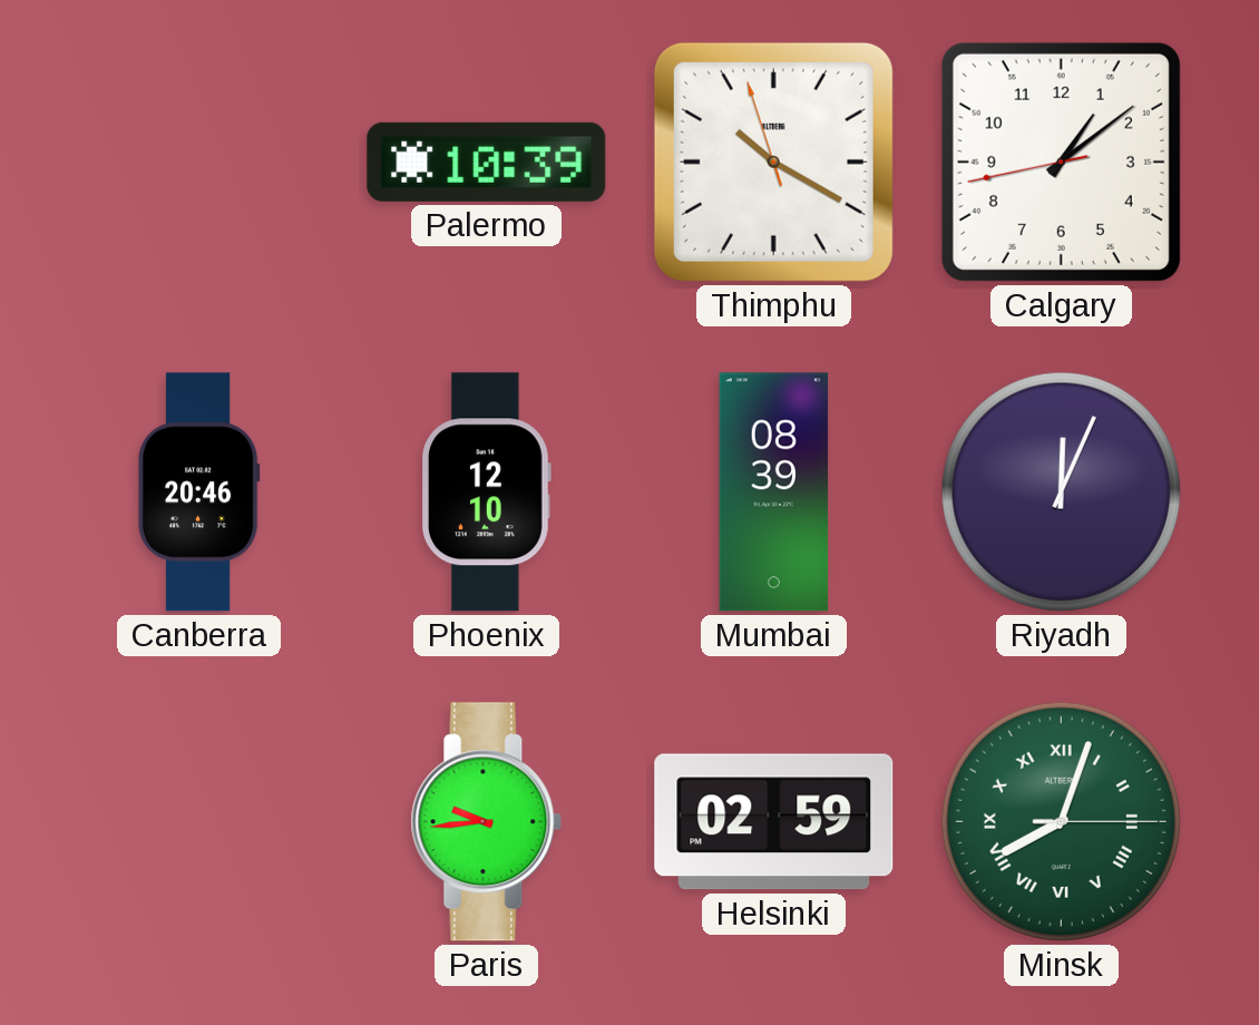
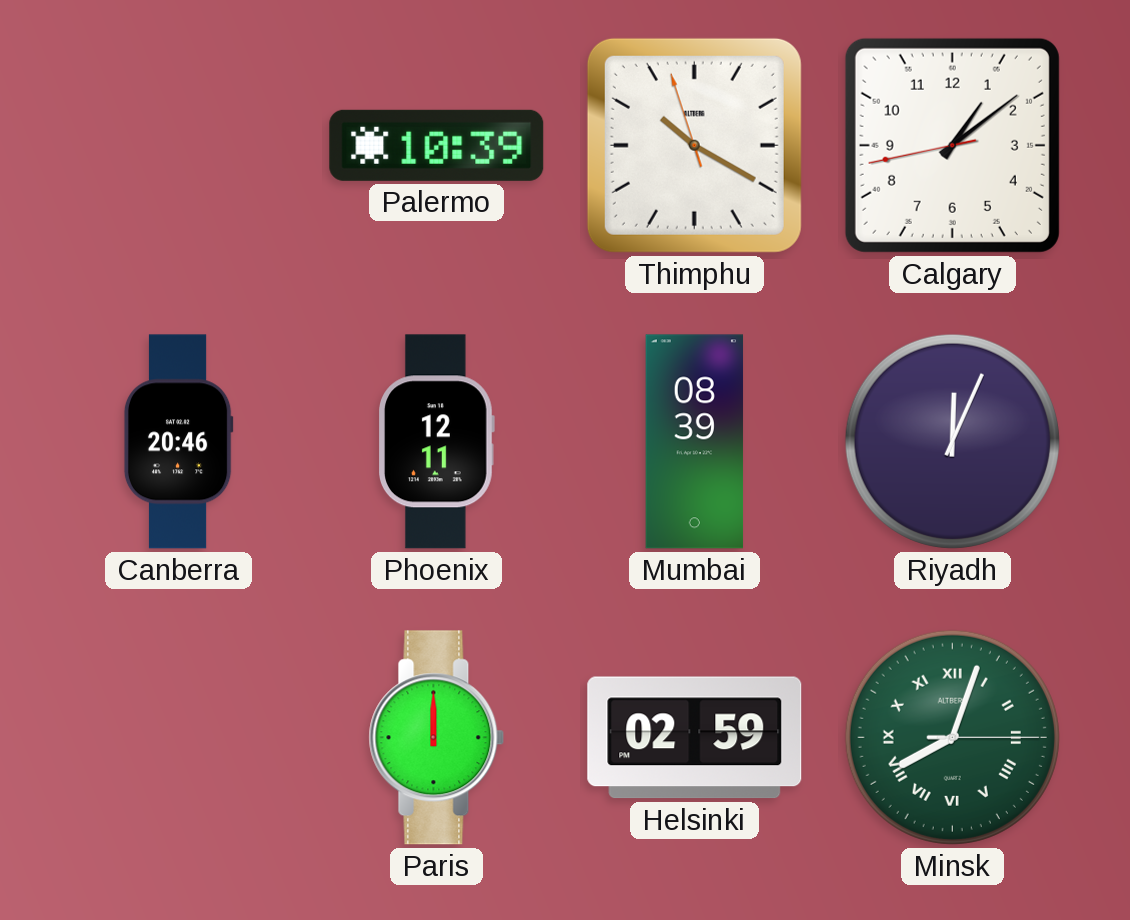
Phoenix: 12:10 -> 12:11 (436, 442)
Paris: 9:44 -> 12:00 (437, 738)
